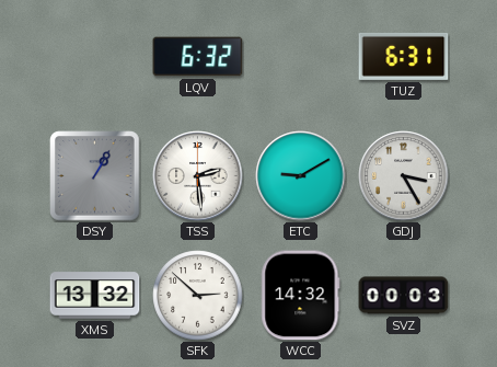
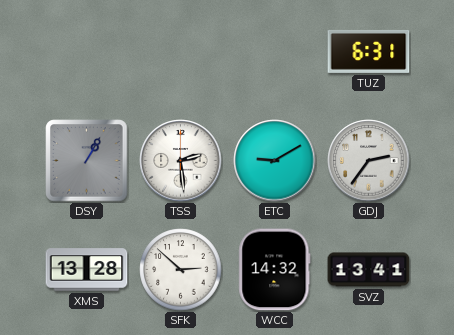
LQV: 6:32 -> none (198, 57)
GDJ: 3:25 -> 2:36 (369, 161)
XMS: 13:32 -> 13:28 (87, 270)
SVZ: 00:03 -> 13:41 (369, 270)
